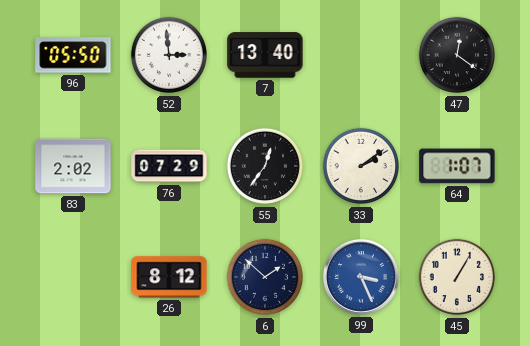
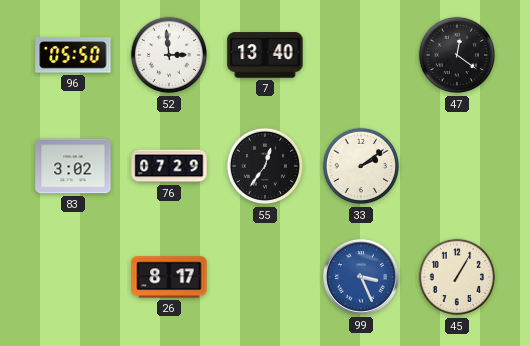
83: 2:02 -> 3:02 (73, 166)
64: 1:07 -> none (457, 166)
26: 8:12 -> 8:17 (169, 277)
6: 1:52 -> none (265, 277)
